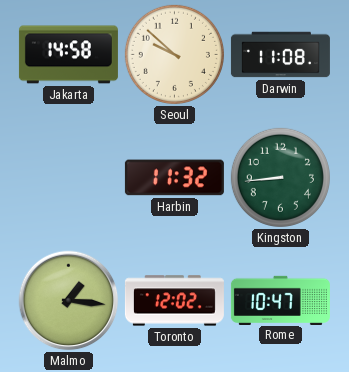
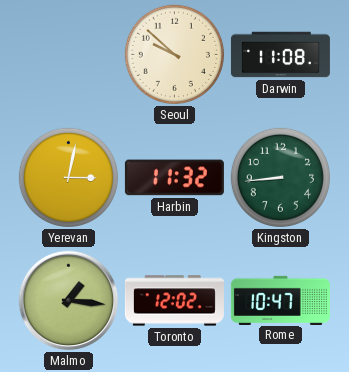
Jakarta: 14:58 -> none (68, 55)
Yerevan: none -> 3:02 (68, 177)
